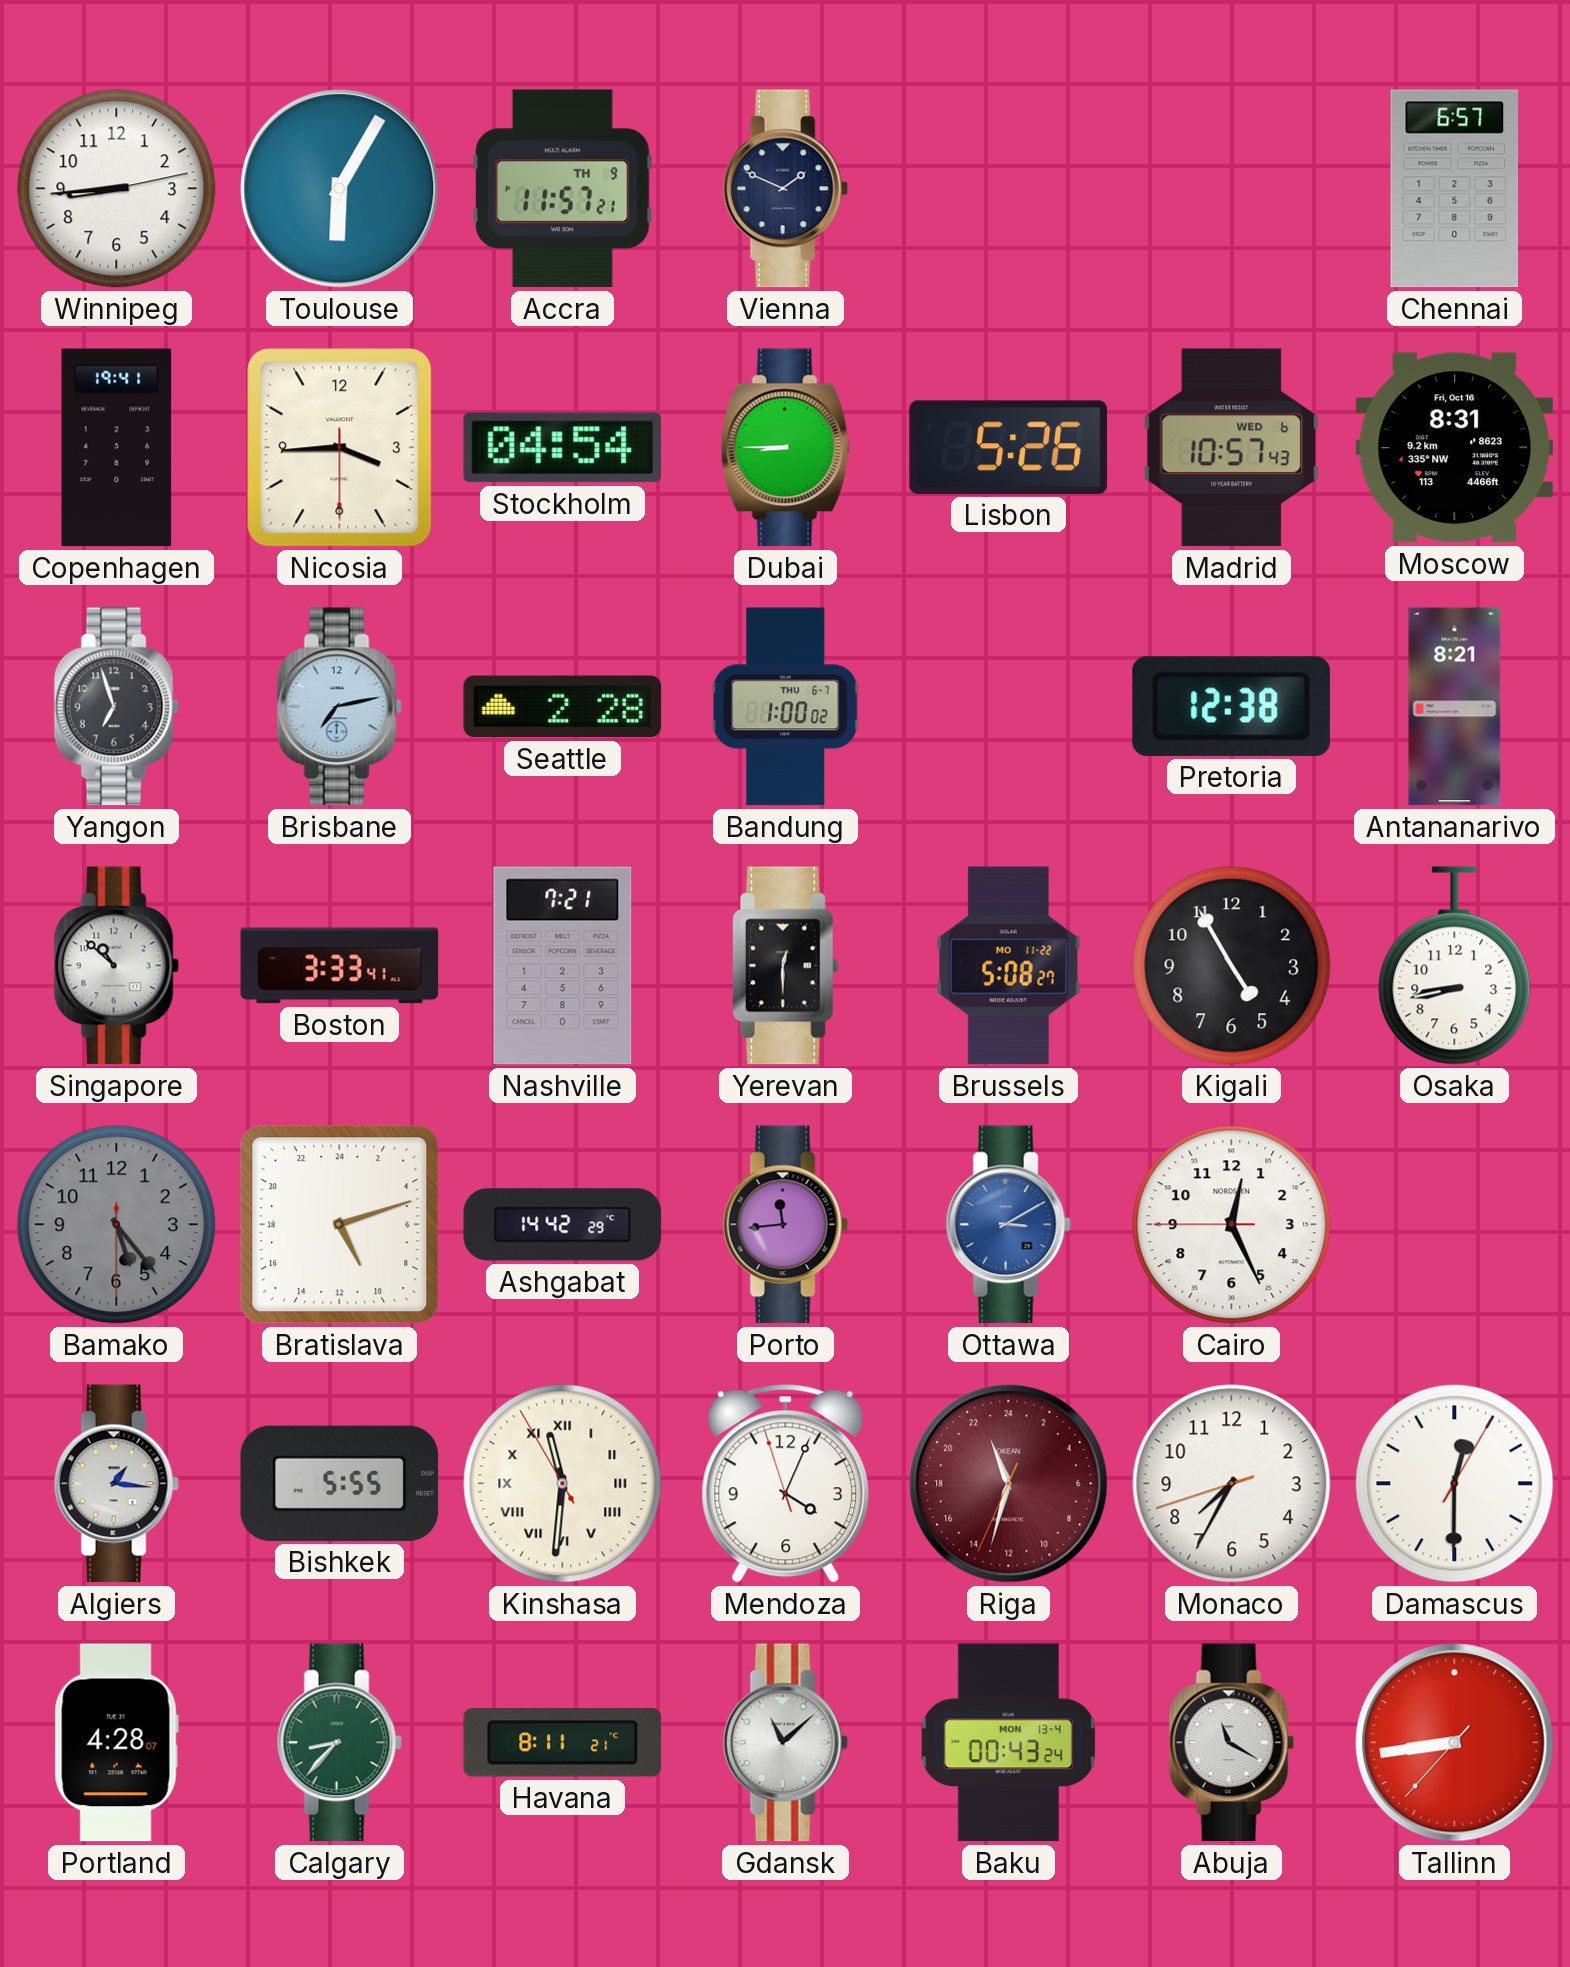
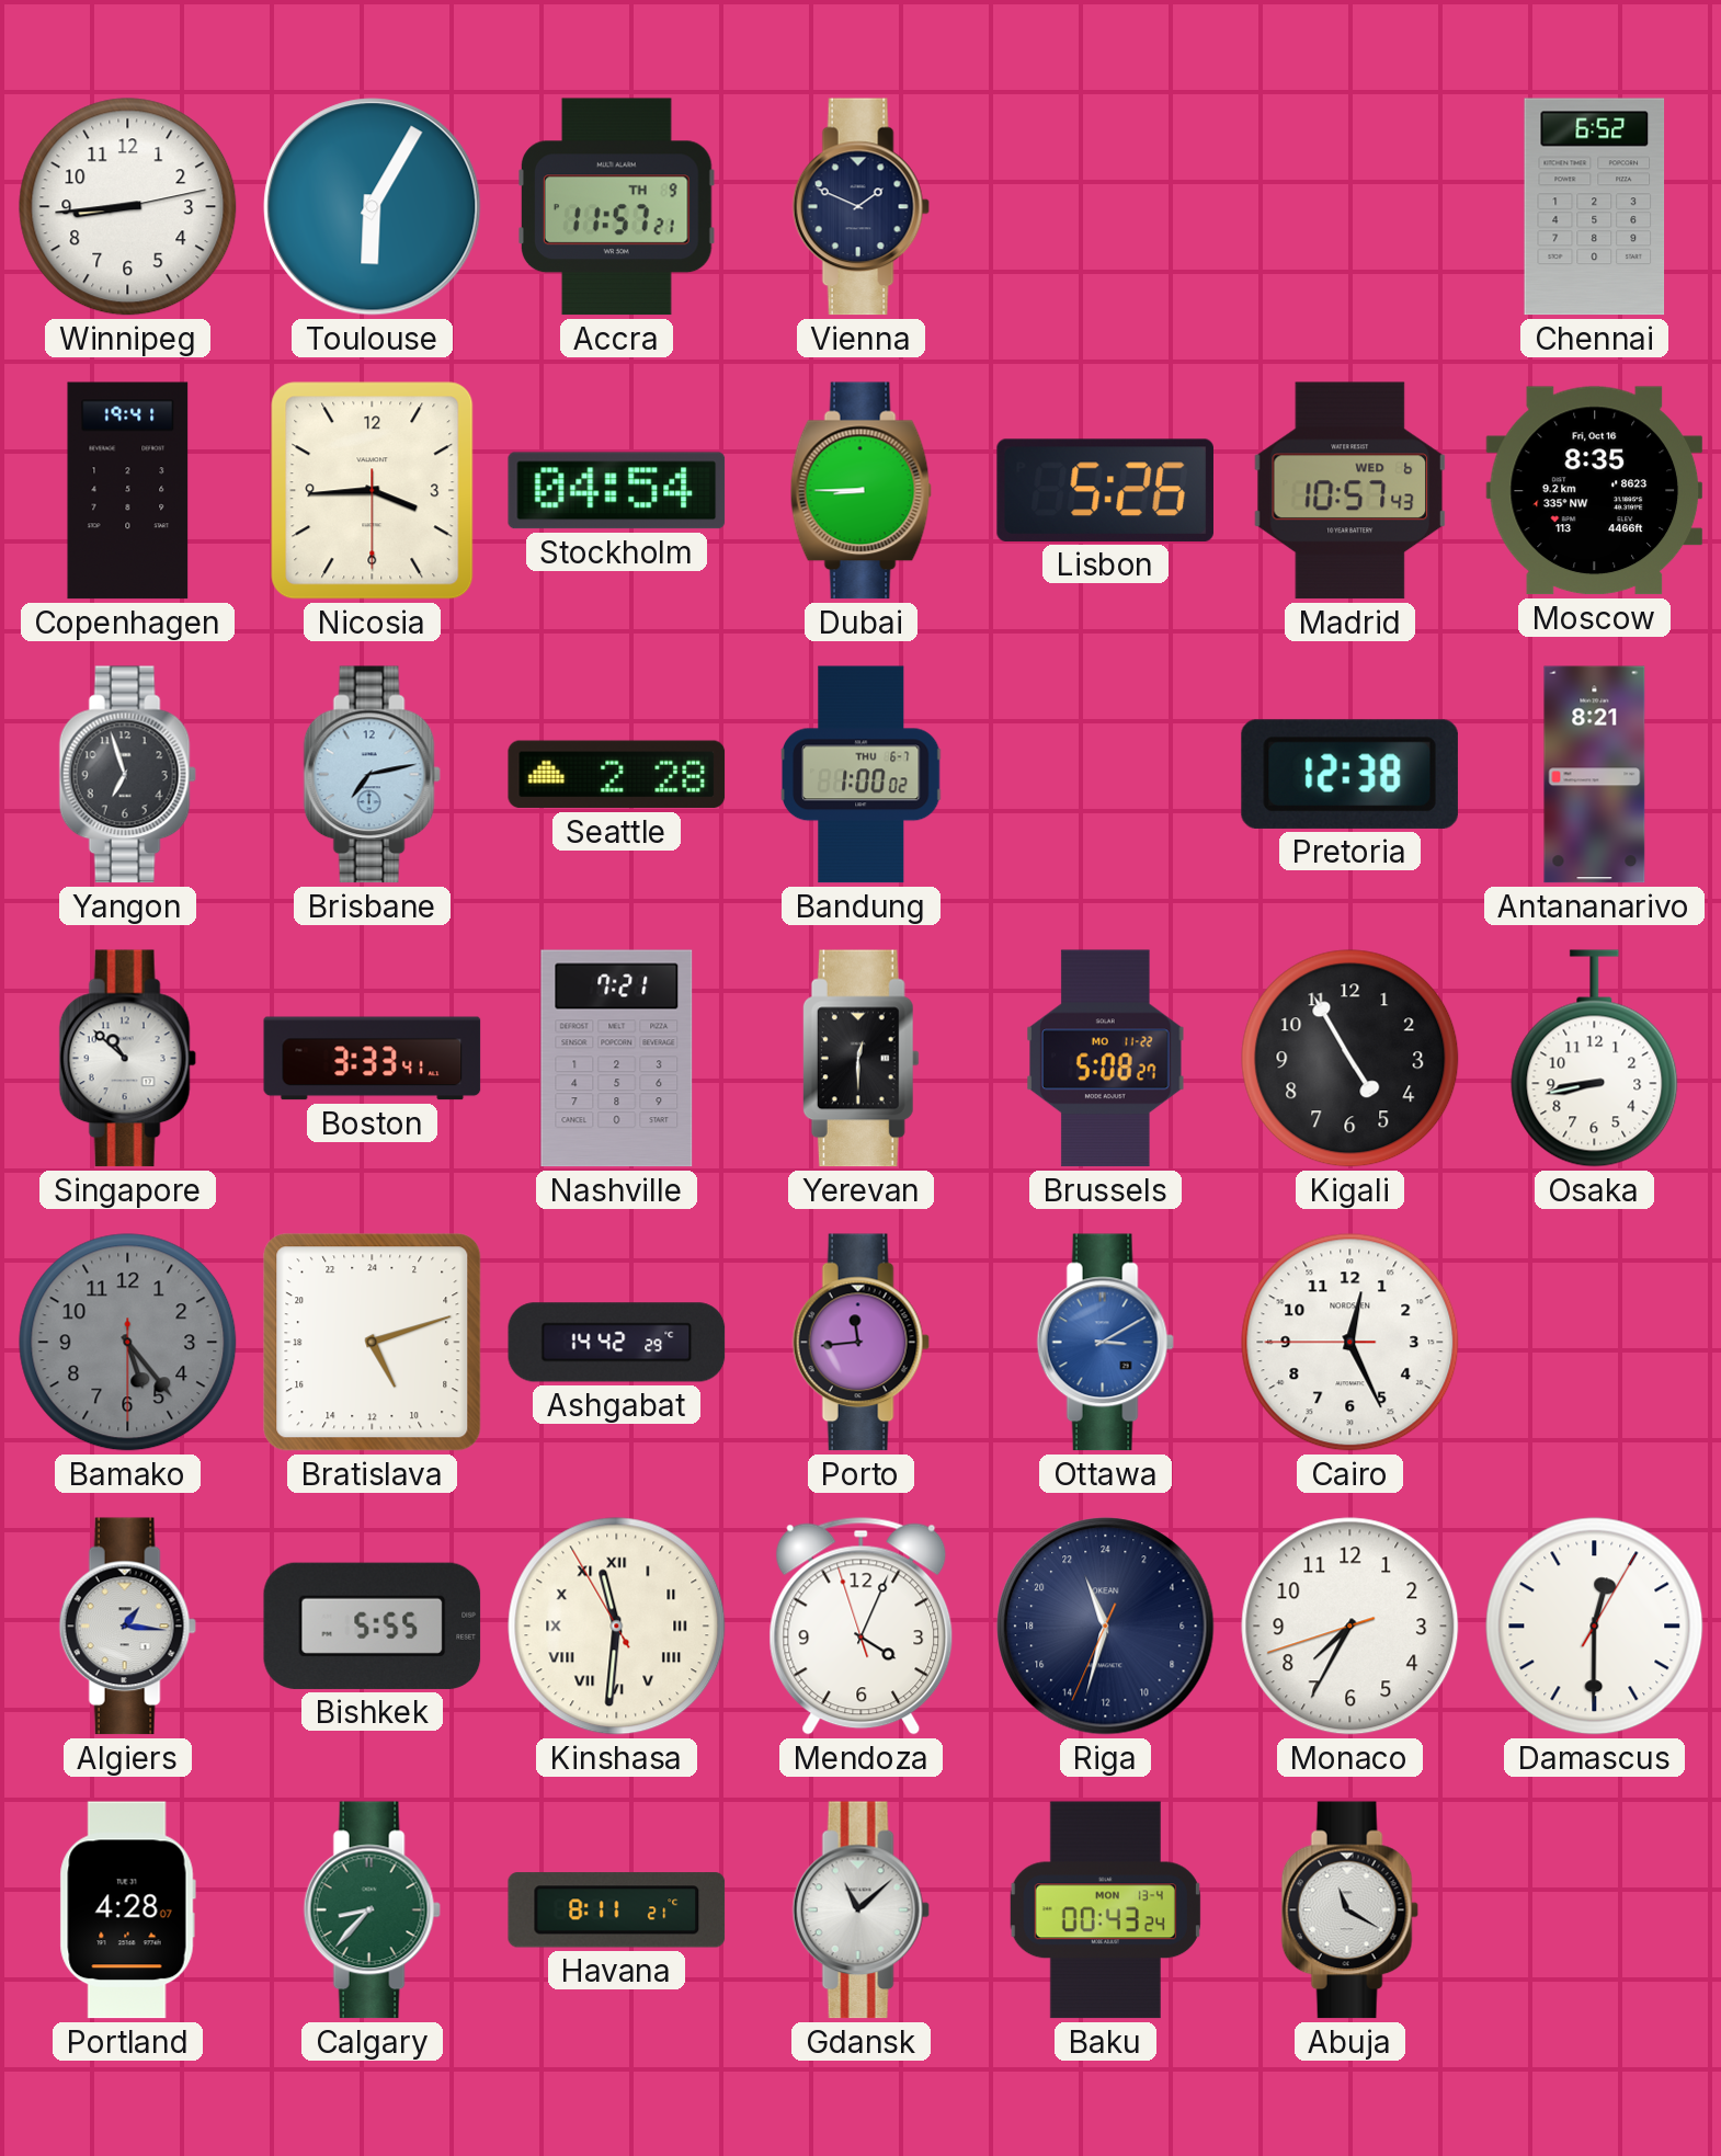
Chennai: 6:57 -> 6:52 (1595, 207)
Moscow: 8:31 -> 8:35 (1595, 491)
Riga dial: burgundy -> navy (1106, 1627)
Tallinn: 8:43 -> none (1455, 1743)
